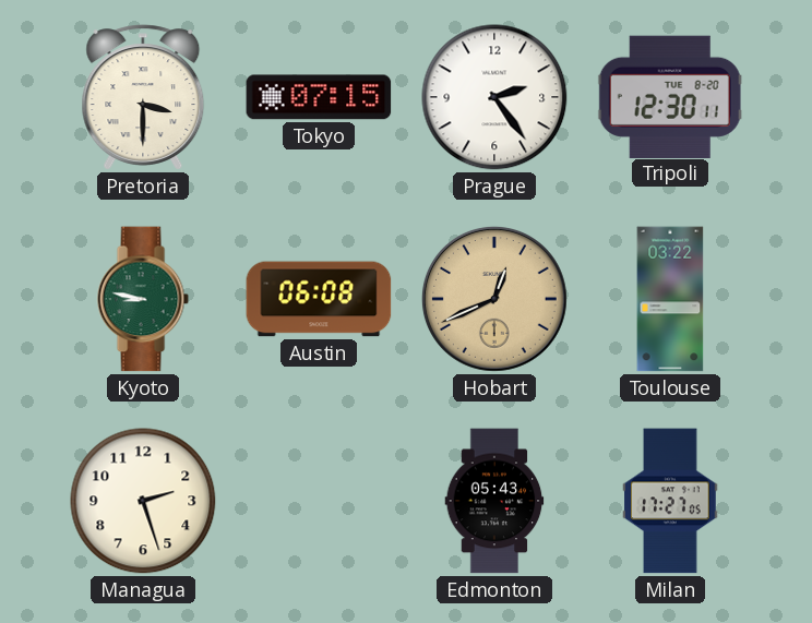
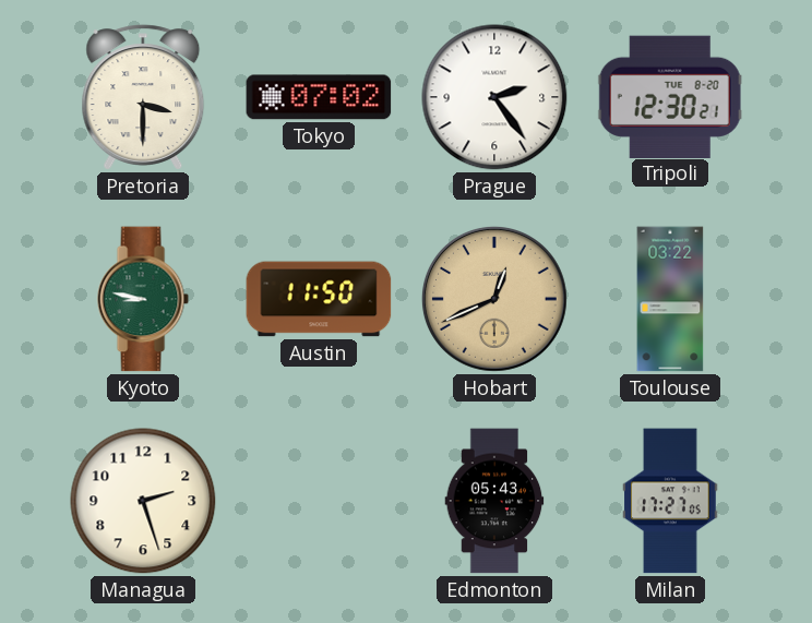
Tokyo: 07:15 -> 07:02 (319, 97)
Tripoli: 12:30:11 -> 12:30:21 (670, 96)
Austin: 06:08 -> 11:50 (319, 299)
